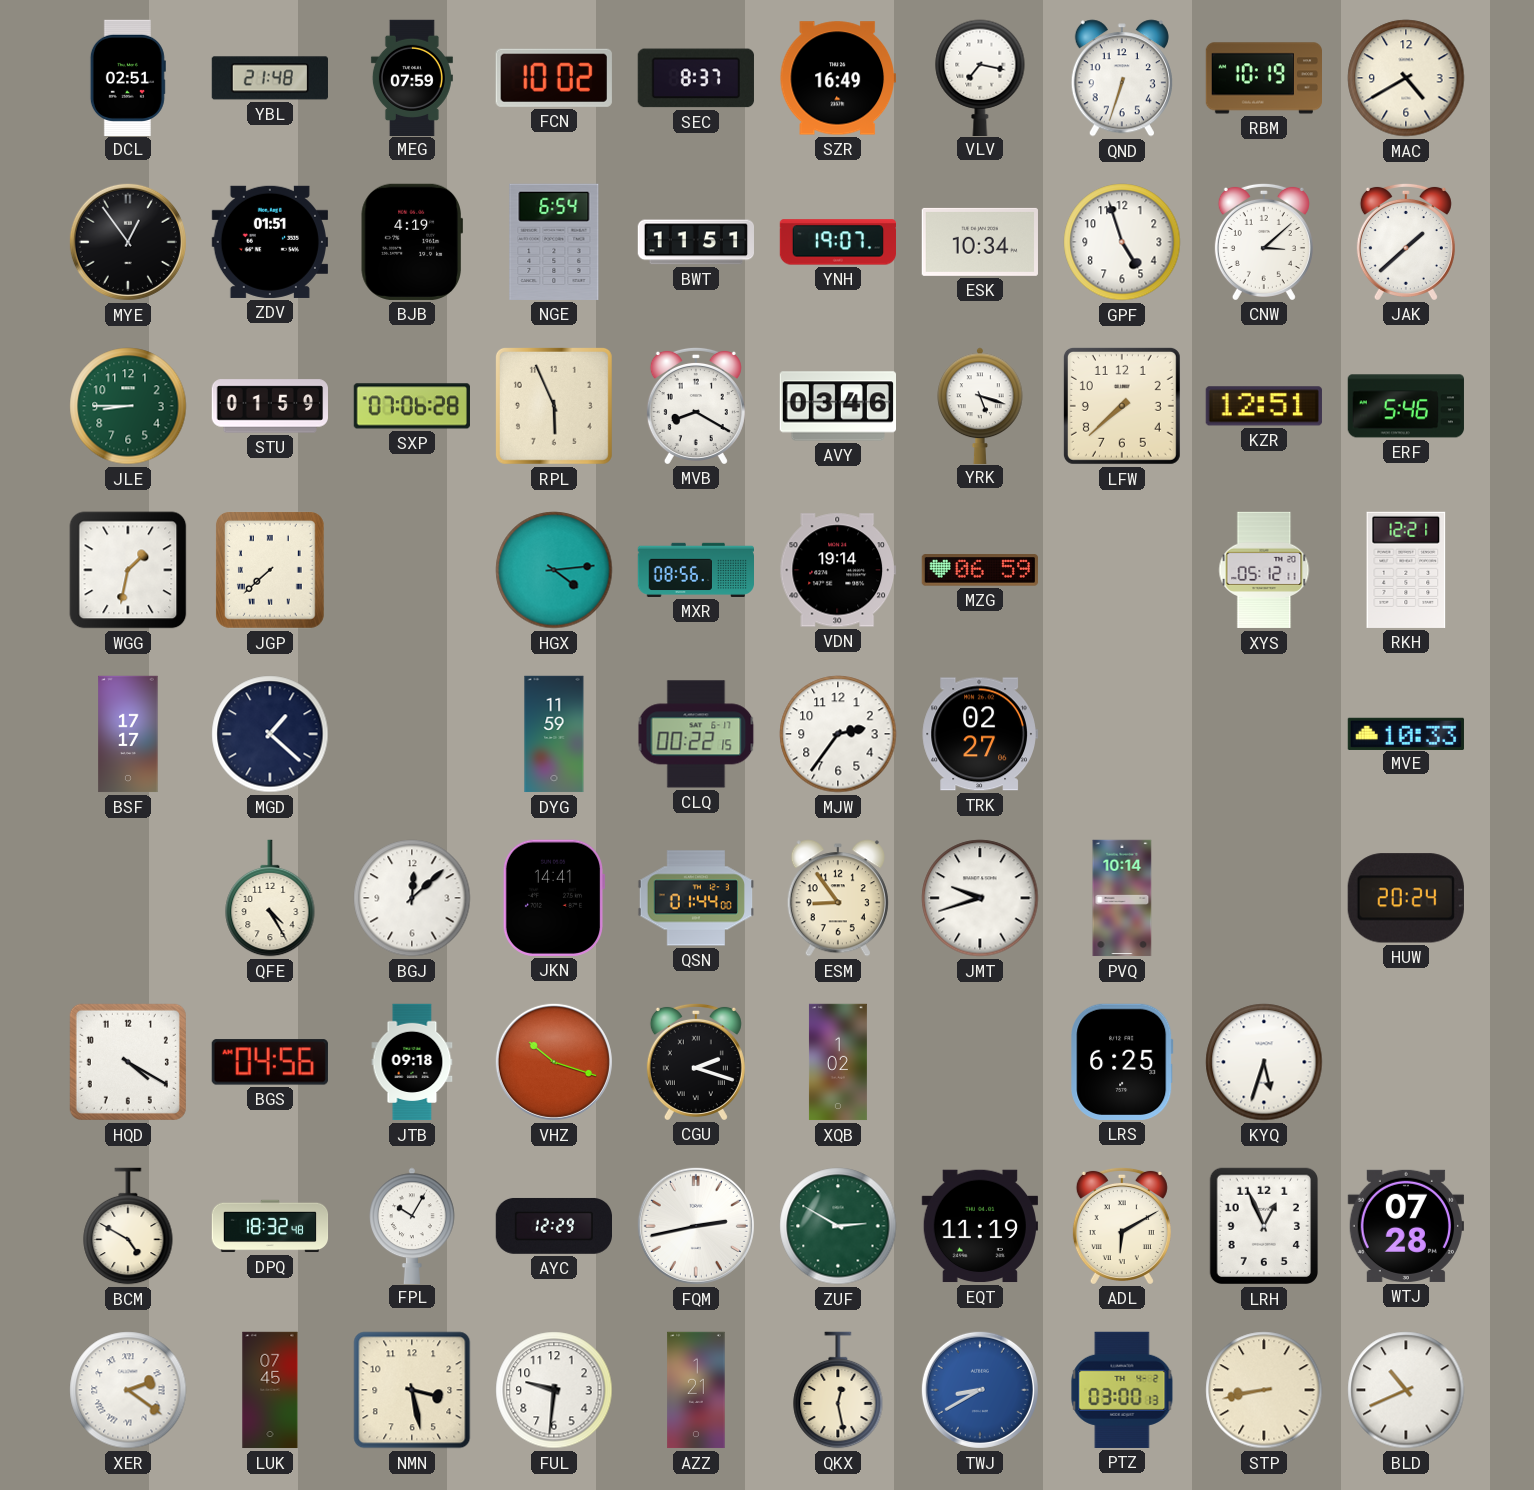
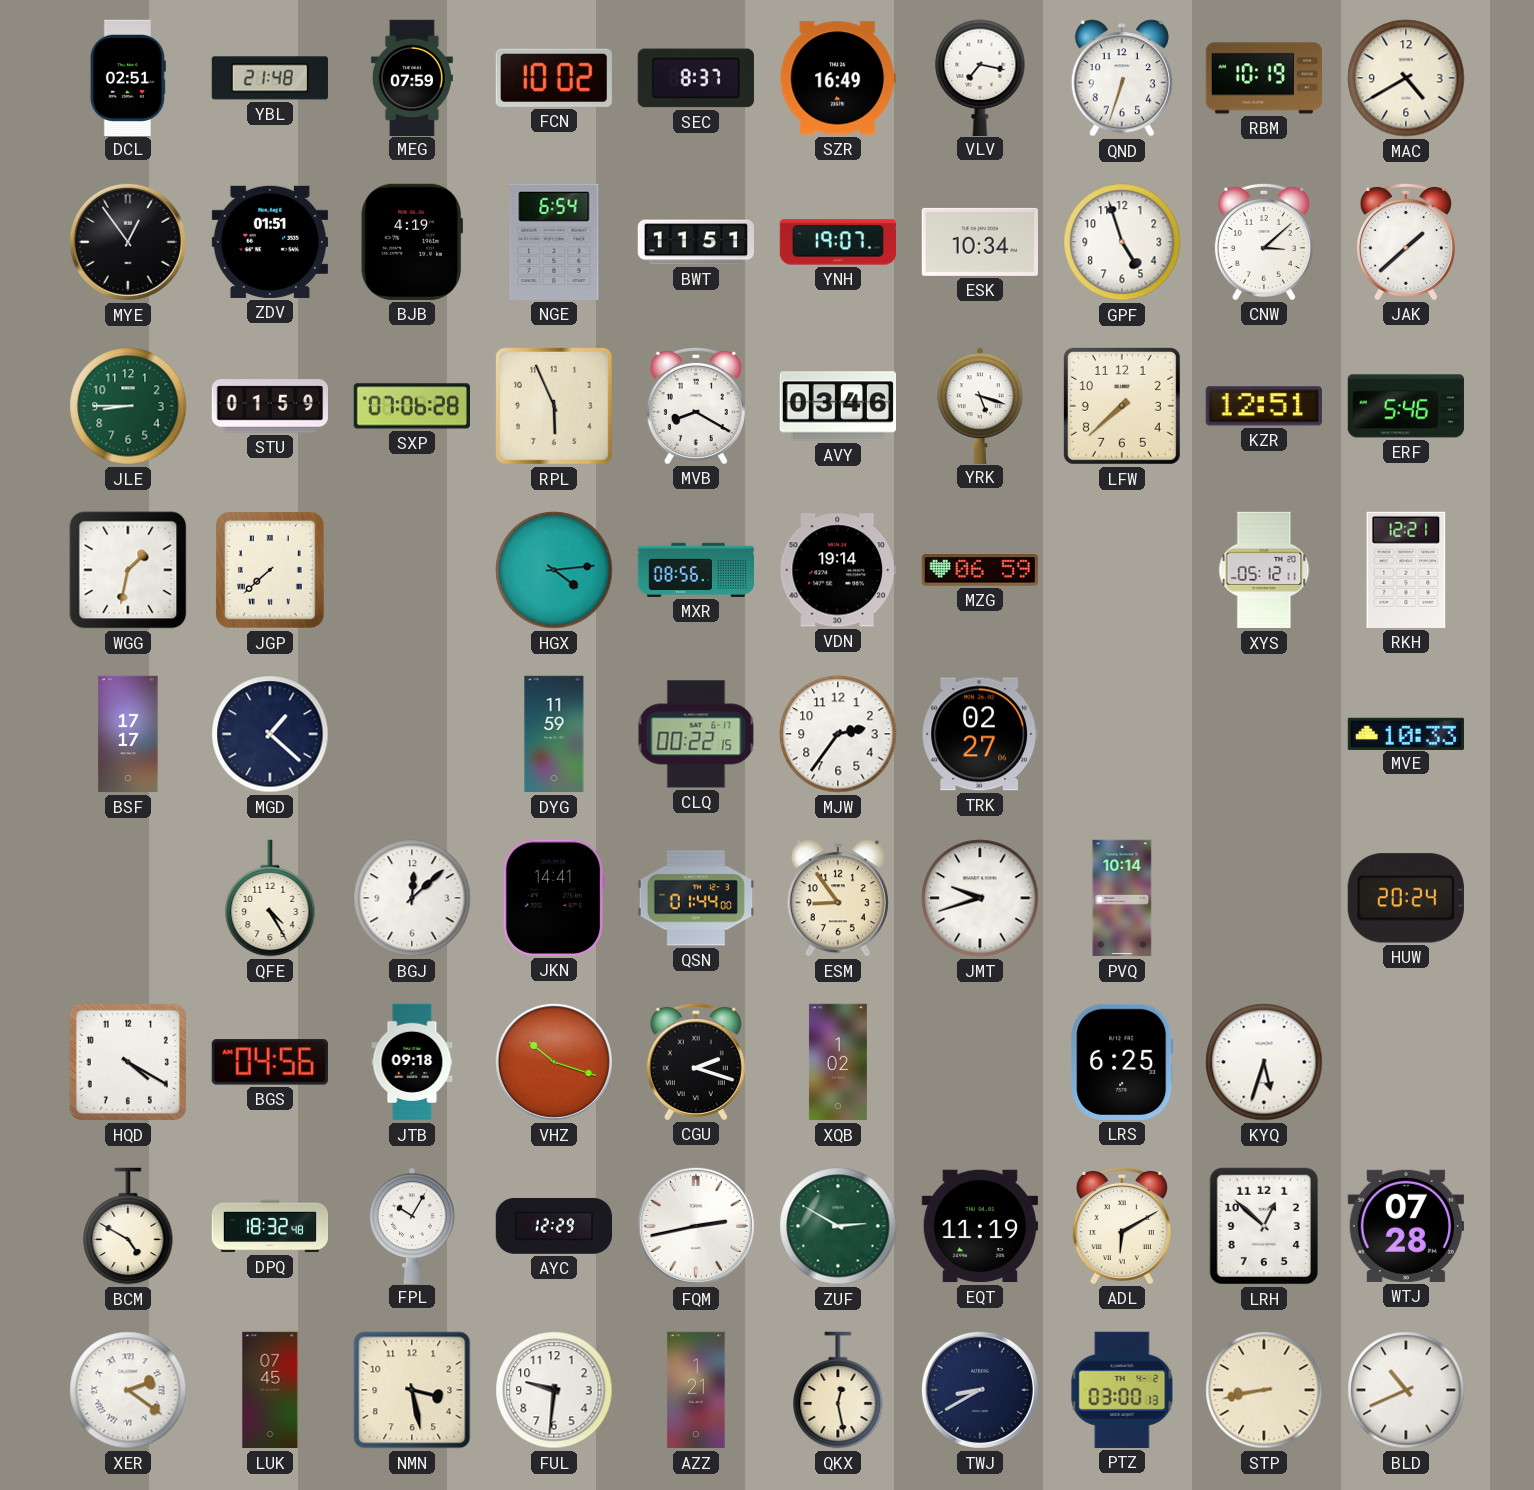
LRH: 12:56 -> 12:52 (1263, 1226)
TWJ dial: blue -> navy (980, 1390)
